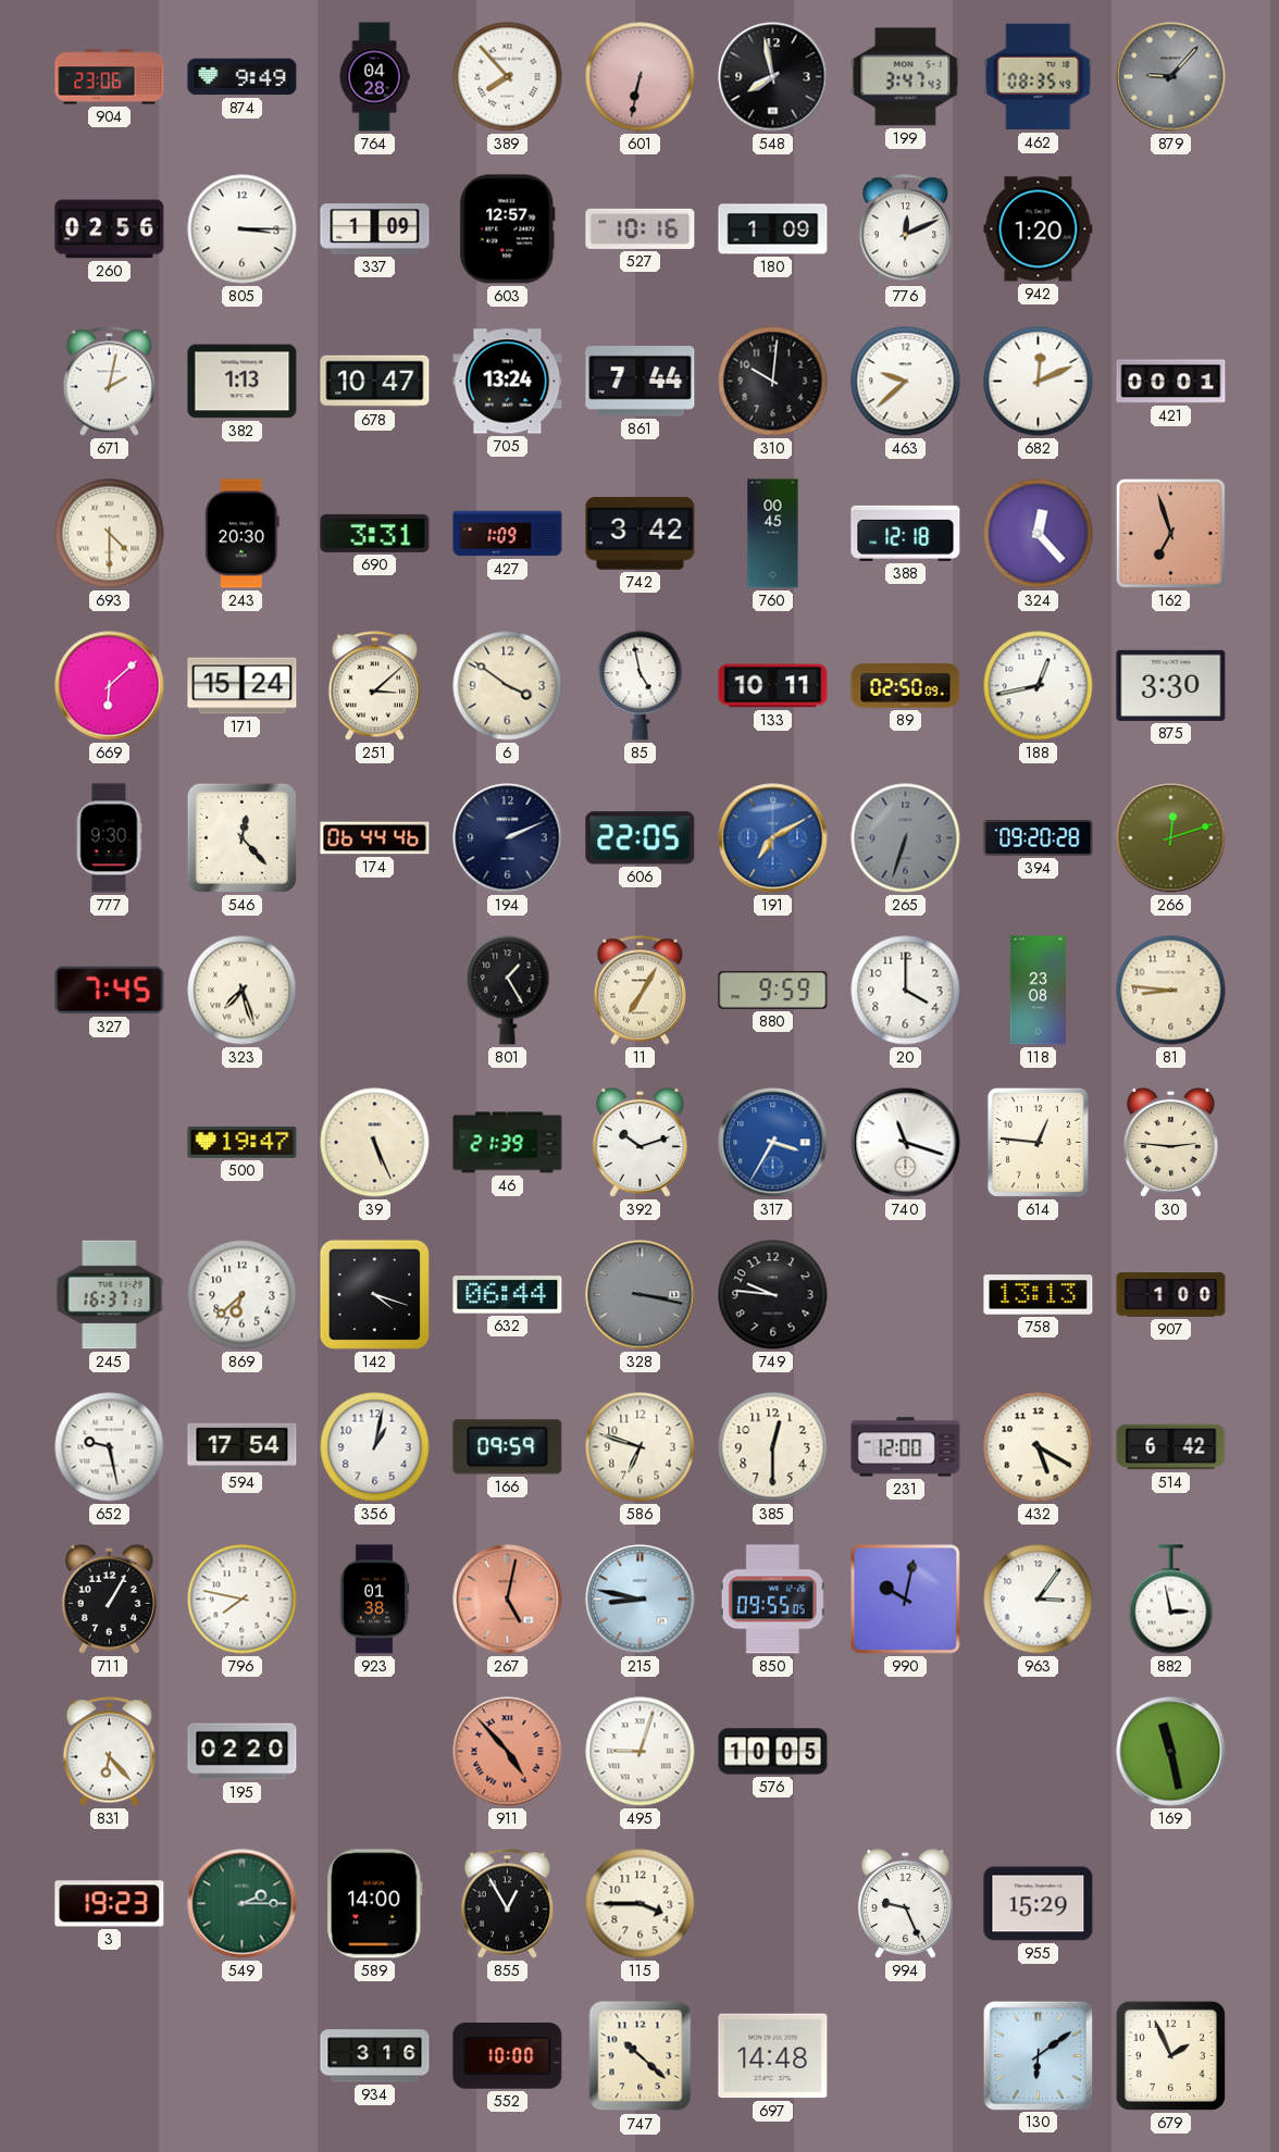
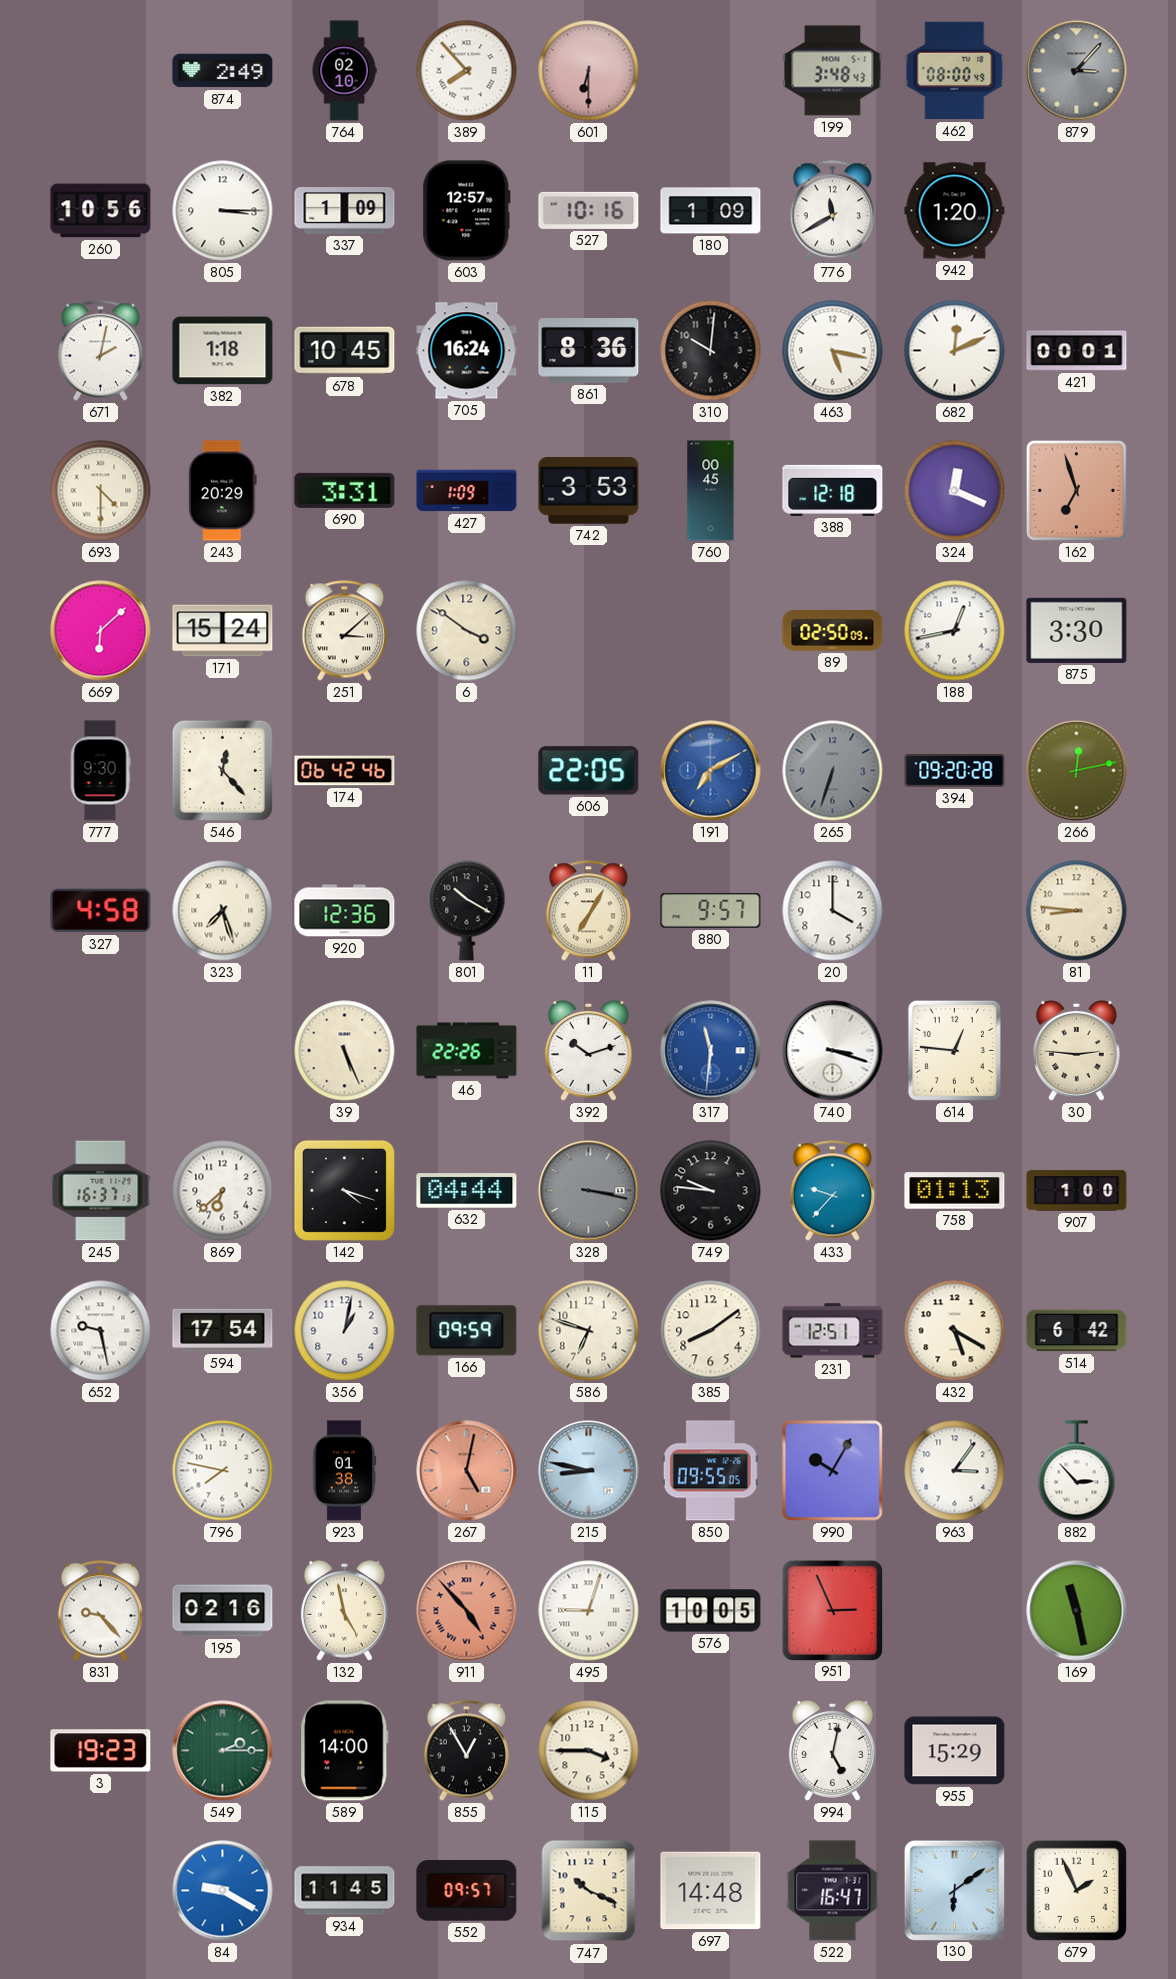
904: 23:06 -> none (110, 77)
874: 9:49 -> 2:49 (223, 71)
764: 04:28 -> 02:10 (344, 71)
601: 6:32 -> 6:30 (589, 71)
548: 7:58 -> none (773, 77)
199: 3:47 -> 3:48 (833, 71)
462: 08:35 -> 08:00 (955, 71)
879: 9:07 -> 3:07 (1077, 71)
260: 02:56 -> 10:56 (101, 211)
776: 12:11 -> 11:40 (832, 211)
382: 1:13 -> 1:18 (223, 351)
678: 10:47 -> 10:45 (345, 351)
705: 13:24 -> 16:24 (467, 351)
861: 7:44 -> 8:36 (589, 351)
463: 9:38 -> 5:17 (833, 351)
243: 20:30 -> 20:29 (223, 491)
742: 3:42 -> 3:53 (589, 491)
324: 12:23 -> 12:19 (955, 491)
85: 4:58 -> none (641, 686)
133: 10:11 -> none (773, 686)
174: 06:44 -> 06:42 (345, 771)
194: 2:11 -> none (508, 838)
266: 12:12 -> 12:13 (1077, 771)
327: 7:45 -> 4:58 (101, 911)
920: none -> 12:36 (345, 911)
801: 1:25 -> 10:20 (467, 911)
880: 9:59 -> 9:57 (711, 910)
118: 23:08 -> none (1039, 991)
500: 19:47 -> none (243, 1142)
46: 21:39 -> 22:26 (467, 1051)
317: 3:35 -> 11:31 (711, 1051)
740: 11:18 -> 3:18 (833, 1051)
632: 06:44 -> 04:44 (467, 1191)
433: none -> 9:37 (832, 1191)
758: 13:13 -> 01:13 (955, 1191)
385: 12:30 -> 8:09 (711, 1331)
231: 12:00 -> 12:51 (833, 1331)
711: 1:05 -> none (109, 1599)
990: 10:02 -> 10:05 (833, 1471)
882: 2:58 -> 2:53 (1077, 1471)
831: 6:23 -> 9:23 (100, 1611)
195: 02:20 -> 02:16 (223, 1611)
132: none -> 4:58 (344, 1610)
951: none -> 2:56 (832, 1610)
994: 9:26 -> 5:02 (832, 1750)
84: none -> 9:20 (223, 1891)
934: 3:16 -> 11:45 (345, 1891)
552: 10:00 -> 09:57 (467, 1891)
747: 10:22 -> 10:19 (589, 1891)
522: none -> 16:47 (833, 1891)
